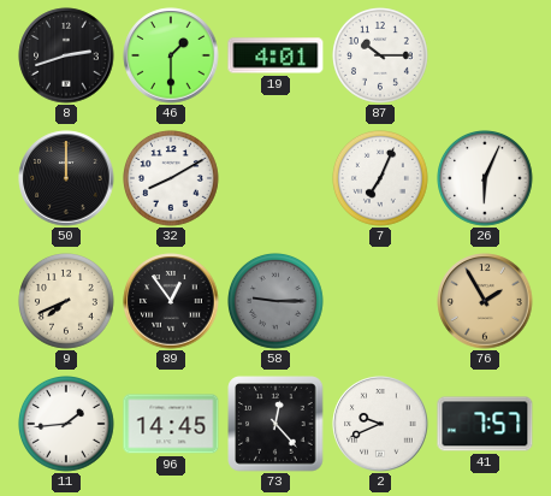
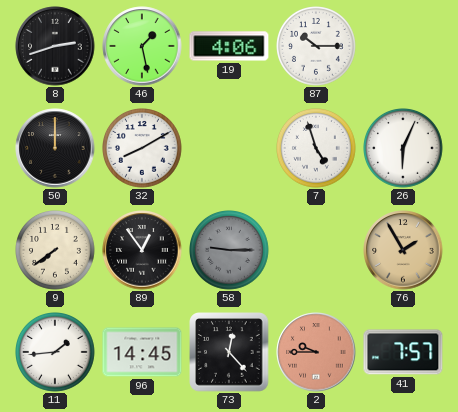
46: 1:30 -> 1:28 (142, 46)
19: 4:01 -> 4:06 (229, 46)
7: 7:04 -> 4:57 (317, 149)
9: 7:41 -> 7:39 (56, 251)
2: 9:41 -> 9:45 (316, 352)
2 dial: white -> salmon (316, 352)
